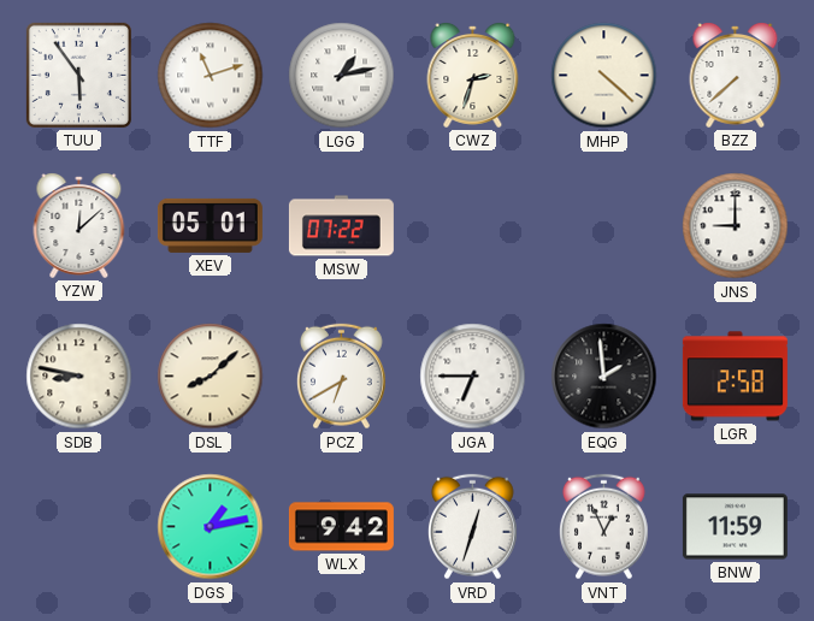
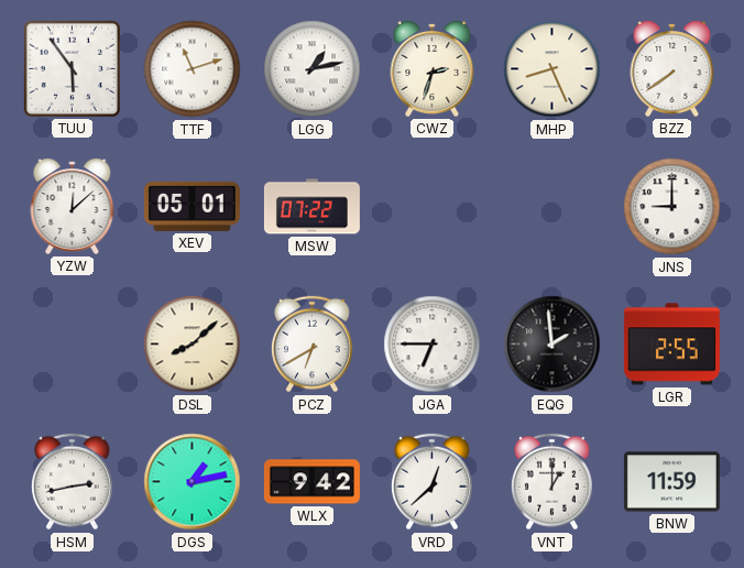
MHP: 4:22 -> 8:26 (552, 69)
BZZ: 7:38 -> 7:39 (672, 69)
SDB: 8:47 -> none (79, 377)
LGR: 2:58 -> 2:55 (671, 345)
HSM: none -> 2:43 (73, 482)
VRD: 12:33 -> 12:38 (433, 482)
VNT: 12:56 -> 1:00 (552, 482)
